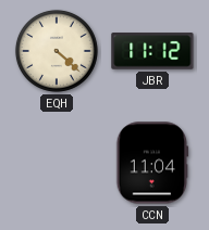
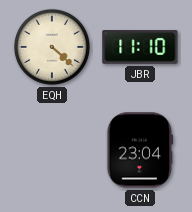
JBR: 11:12 -> 11:10 (140, 47)
CCN: 11:04 -> 23:04 (140, 150)
